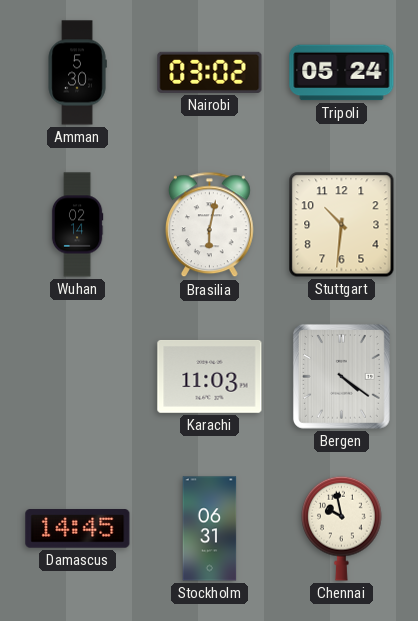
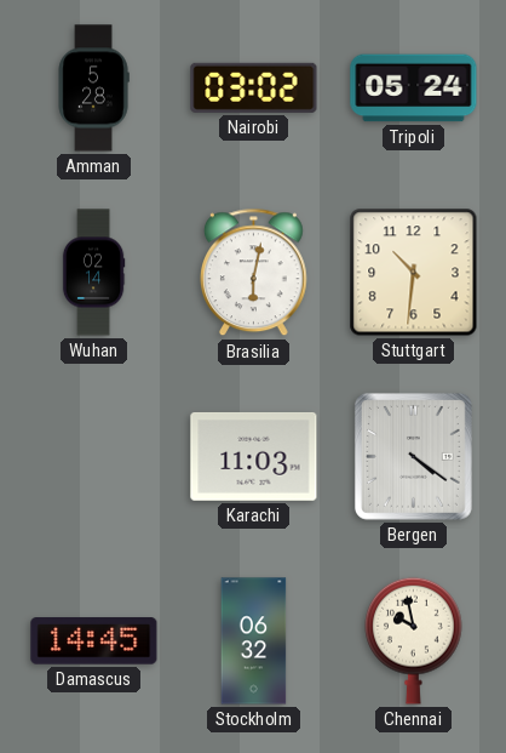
Amman: 5:30 -> 5:28 (93, 89)
Stockholm: 06:31 -> 06:32 (254, 641)
